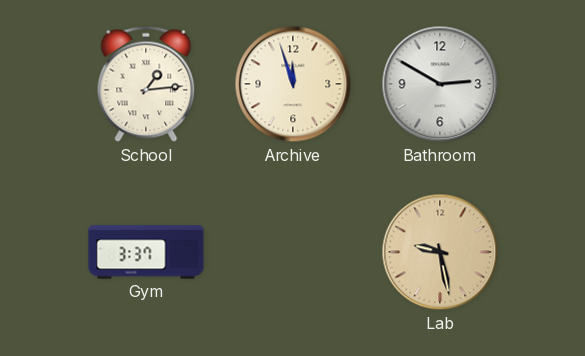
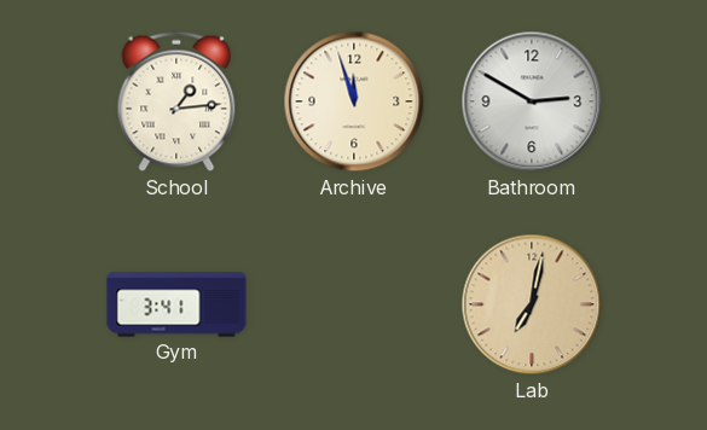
Gym: 3:37 -> 3:41 (176, 304)
Lab: 9:28 -> 7:02 (532, 304)
